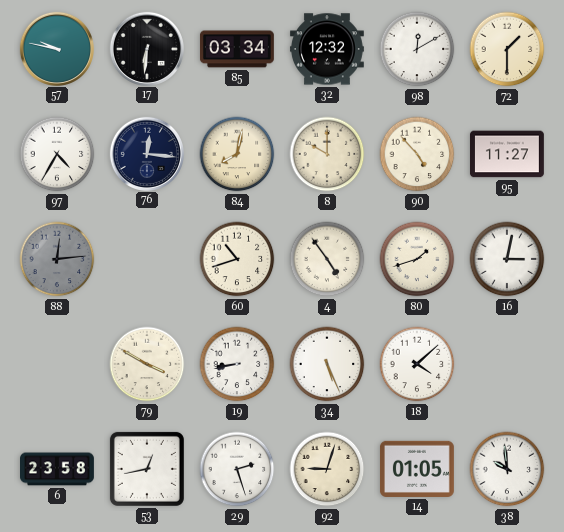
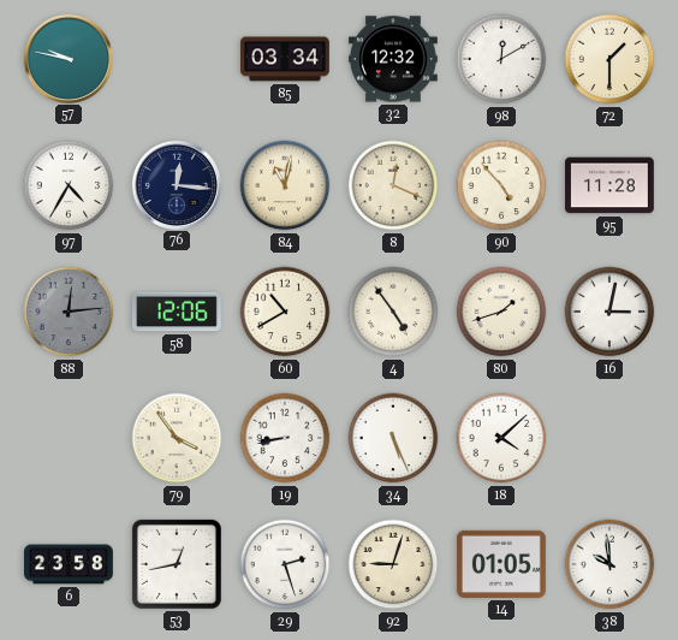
17: 6:31 -> none (146, 48)
84: 8:02 -> 11:02 (285, 185)
8: 10:00 -> 12:19 (393, 185)
95: 11:27 -> 11:28 (609, 185)
58: none -> 12:06 (177, 312)
60: 10:42 -> 10:40 (285, 312)
79: 3:50 -> 3:54 (177, 438)
